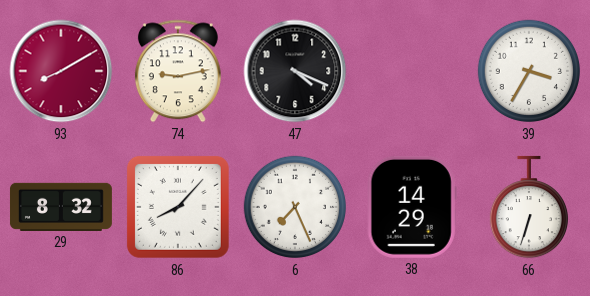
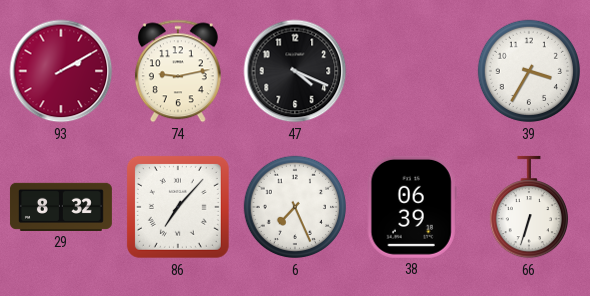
93: 8:10 -> 2:10 (61, 71)
86: 8:07 -> 7:07 (178, 207)
38: 14:29 -> 06:39 (412, 207)
